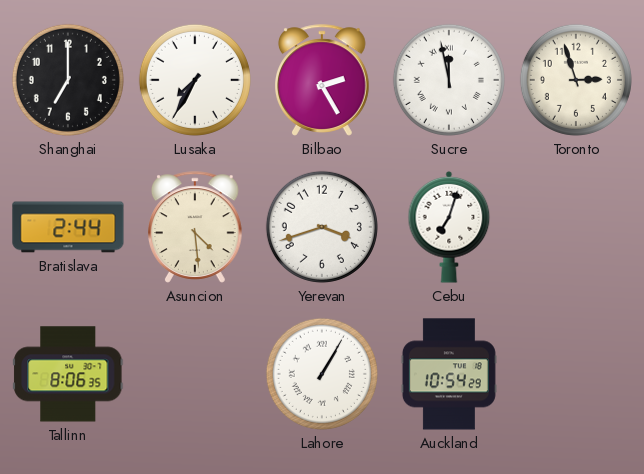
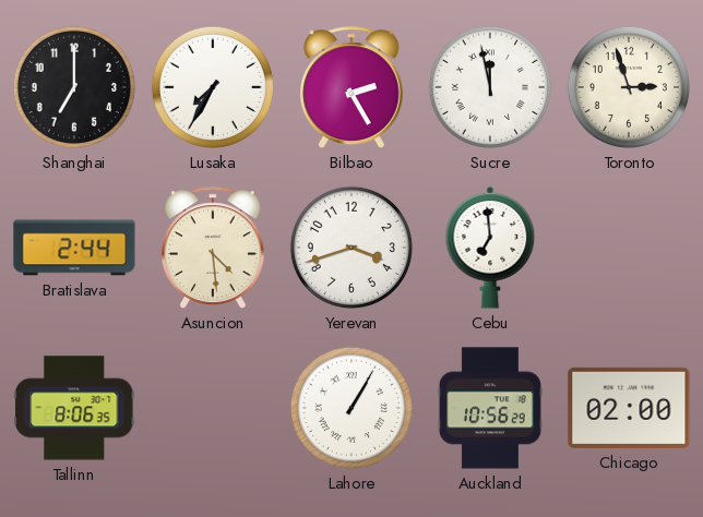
Cebu: 7:03 -> 6:59 (490, 248)
Auckland: 10:54 -> 10:56 (490, 408)
Chicago: none -> 02:00 (629, 408)
